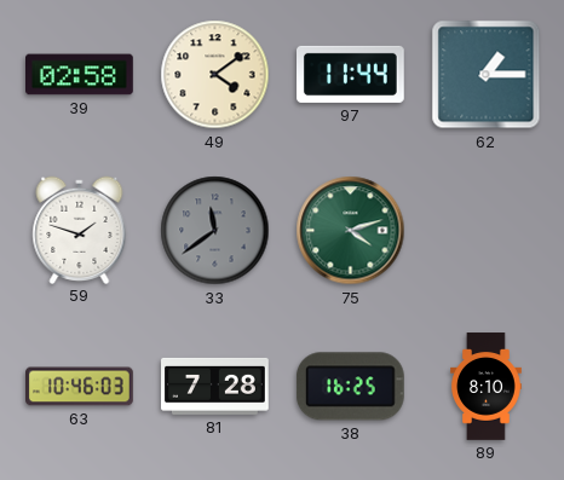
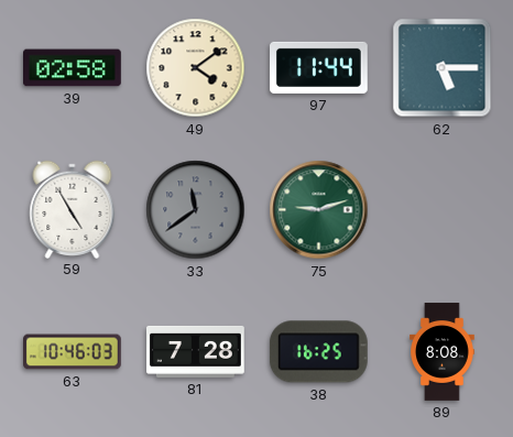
62: 1:15 -> 5:15 (443, 68)
59: 1:48 -> 4:55 (73, 209)
75: 4:12 -> 9:12 (319, 210)
89: 8:10 -> 8:08 (443, 352)
